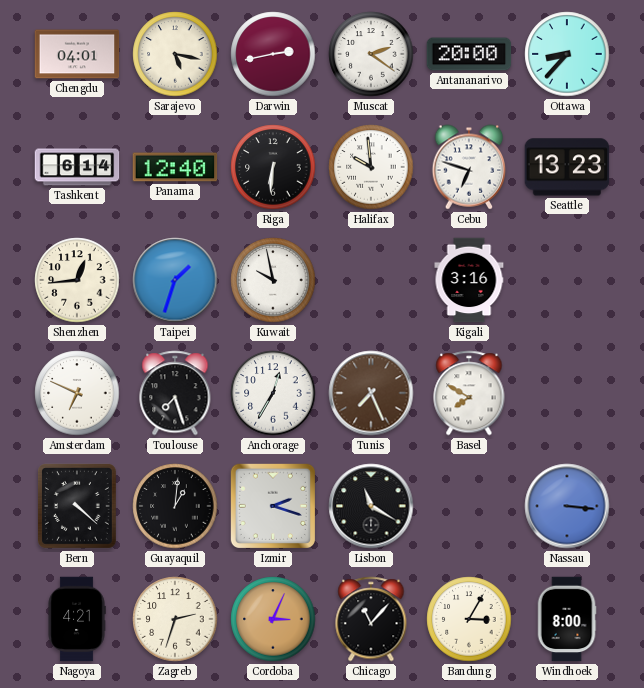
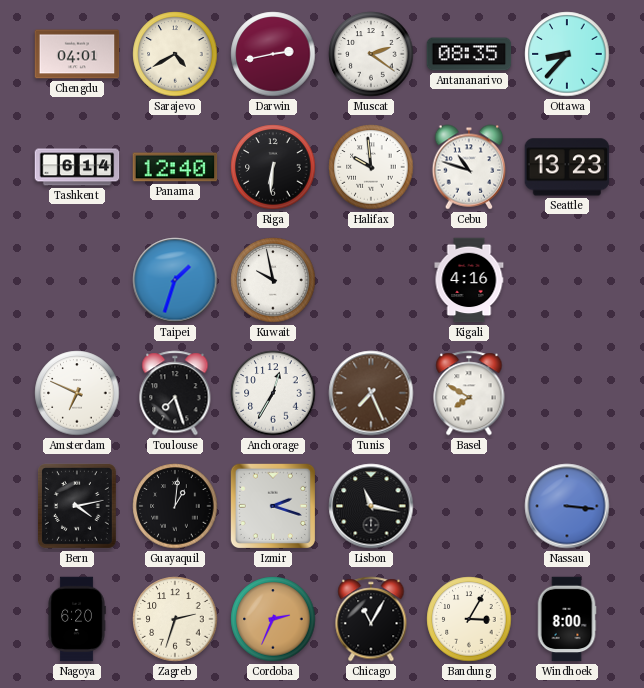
Sarajevo: 5:17 -> 4:40 (175, 54)
Antananarivo: 20:00 -> 08:35 (469, 54)
Cebu: 6:48 -> 10:48 (469, 167)
Shenzhen: 12:44 -> none (77, 280)
Kigali: 3:16 -> 4:16 (469, 280)
Bern: 4:22 -> 4:13 (77, 506)
Lisbon: 11:20 -> 11:17 (371, 506)
Nagoya: 4:21 -> 6:20 (77, 619)
Cordoba: 3:04 -> 2:34 (273, 619)
Chicago: 11:07 -> 11:05 (371, 619)
